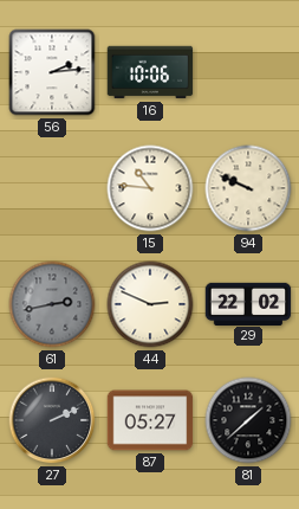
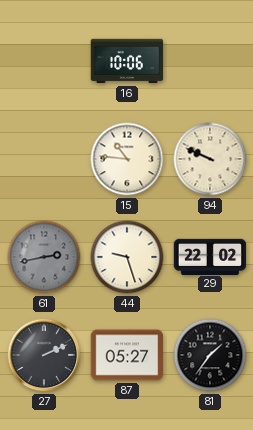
56: 2:14 -> none (52, 72)
44: 2:49 -> 9:27 (127, 257)
81: 1:38 -> 1:36 (210, 355)
